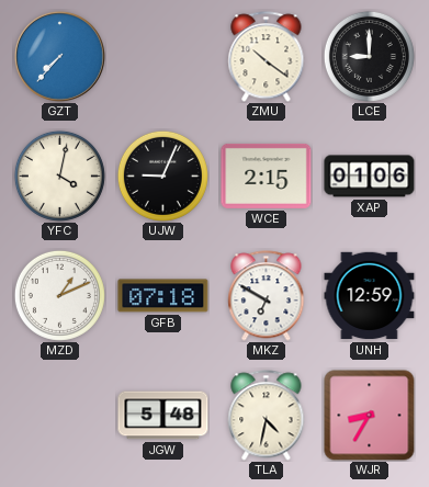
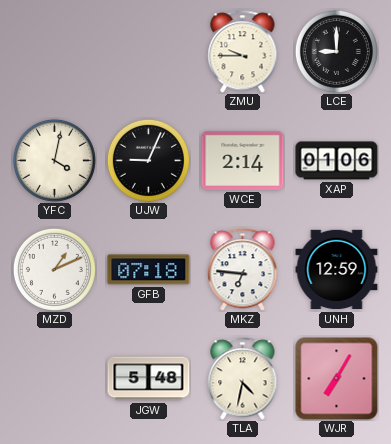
GZT: 7:37 -> none (60, 57)
ZMU: 10:21 -> 9:45 (243, 52)
WCE: 2:15 -> 2:14 (243, 160)
MKZ: 6:50 -> 6:46 (243, 270)
WJR: 8:35 -> 7:05 (337, 379)
